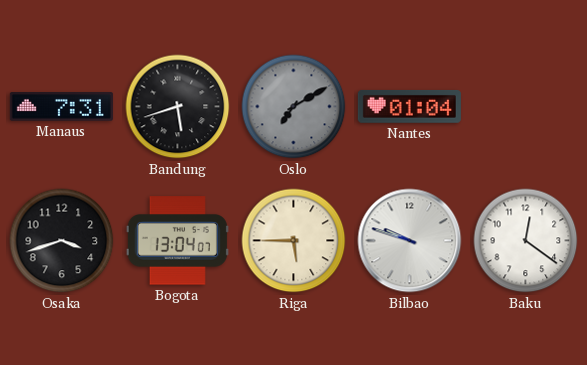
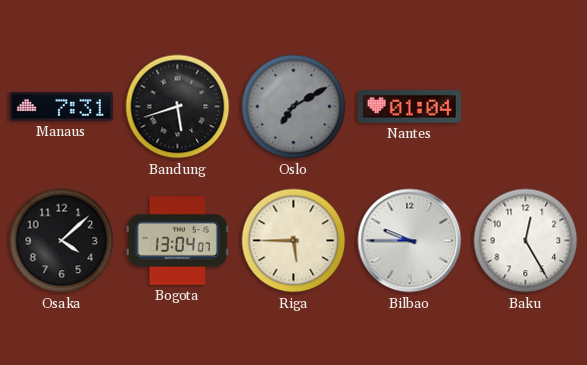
Osaka: 3:42 -> 4:08 (62, 241)
Bilbao: 9:48 -> 9:45 (410, 241)
Baku: 12:21 -> 12:25 (526, 241)
